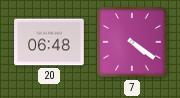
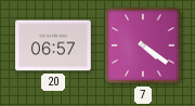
20: 06:48 -> 06:57 (53, 45)
